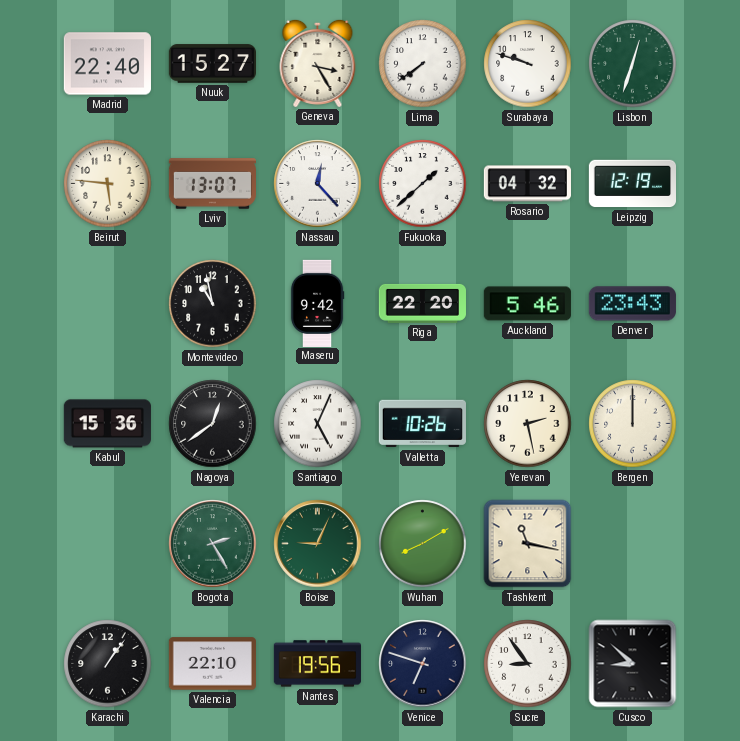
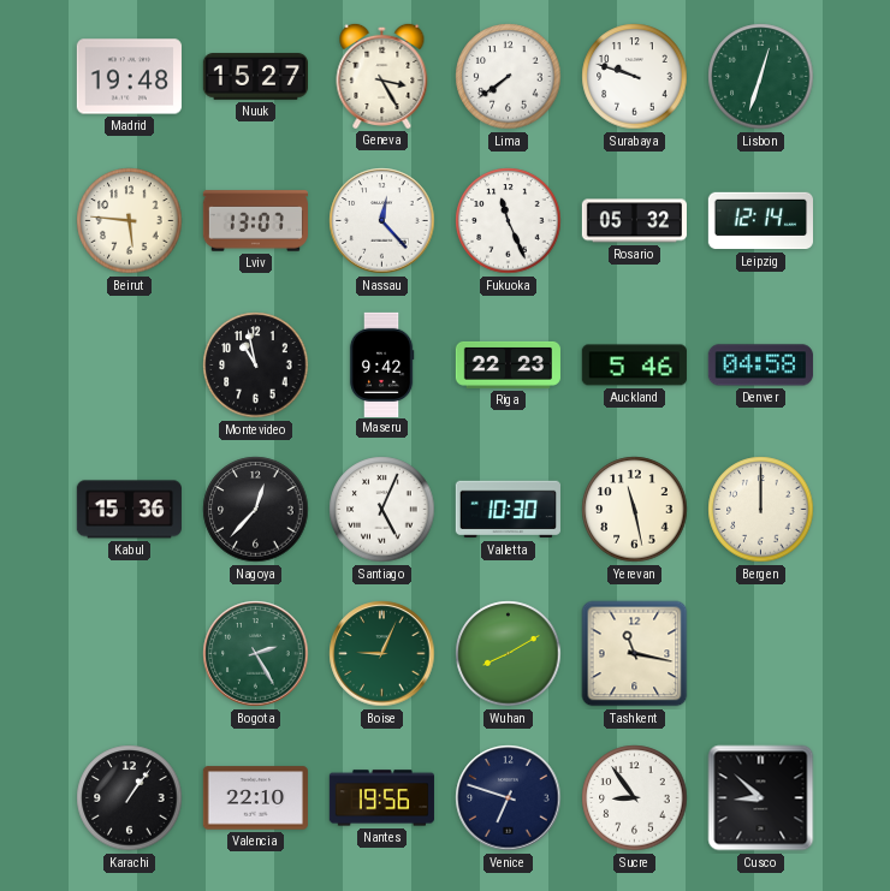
Madrid: 22:40 -> 19:48 (129, 77)
Fukuoka: 1:38 -> 11:26 (509, 221)
Rosario: 04:32 -> 05:32 (634, 221)
Leipzig: 12:19 -> 12:14 (760, 221)
Riga: 22:20 -> 22:23 (508, 364)
Denver: 23:43 -> 04:58 (760, 366)
Nagoya: 12:39 -> 12:37 (256, 510)
Valletta: 10:26 -> 10:30 (508, 510)
Yerevan: 2:28 -> 11:28 (635, 510)
